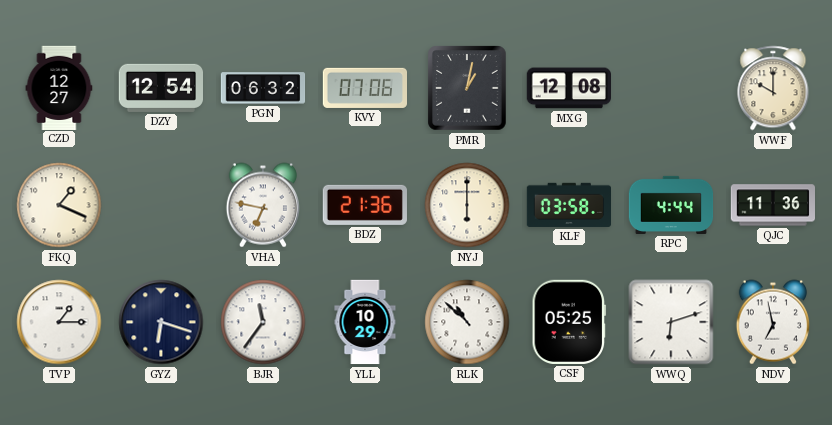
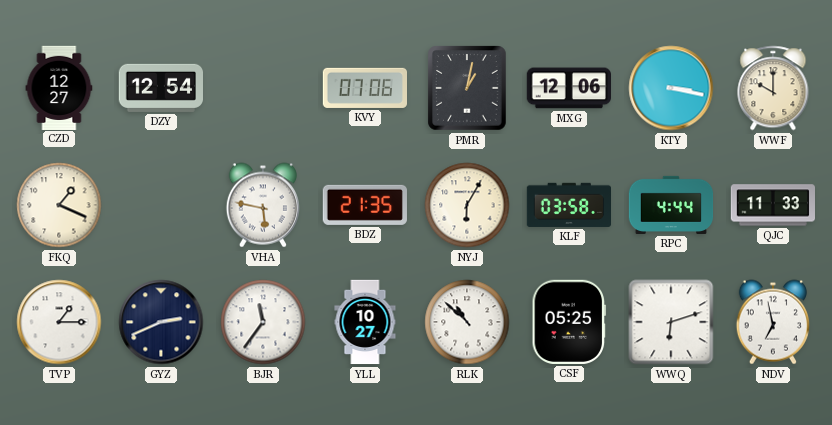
PGN: 06:32 -> none (263, 88)
MXG: 12:08 -> 12:06 (568, 88)
KTY: none -> 3:17 (671, 88)
VHA: 6:47 -> 5:47 (263, 205)
BDZ: 21:36 -> 21:35 (365, 205)
NYJ: 6:00 -> 6:05 (467, 205)
QJC: 11:36 -> 11:33 (772, 205)
GYZ: 6:18 -> 2:41 (161, 322)
YLL: 10:29 -> 10:27 (365, 322)
